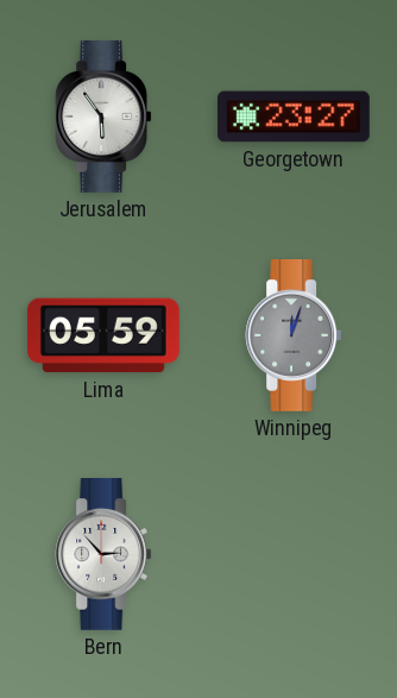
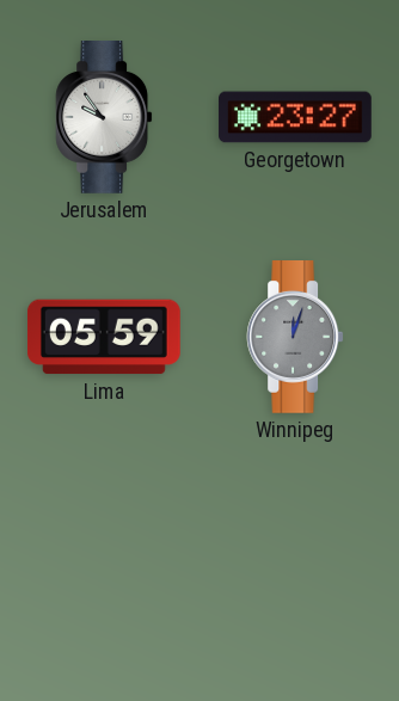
Jerusalem: 5:54 -> 9:54 (104, 118)
Bern: 2:53 -> none (103, 555)
